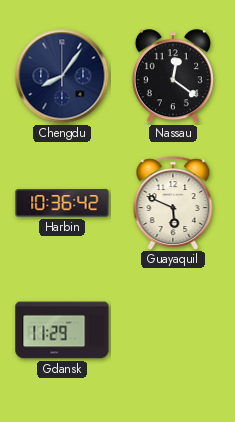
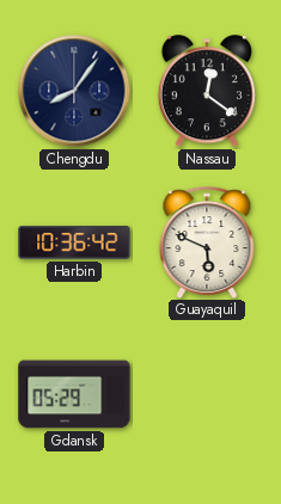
Gdansk: 11:29 -> 05:29 (74, 394)
